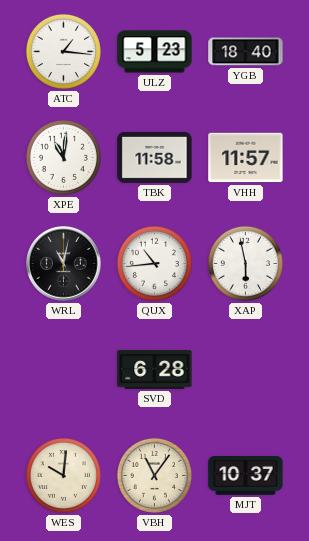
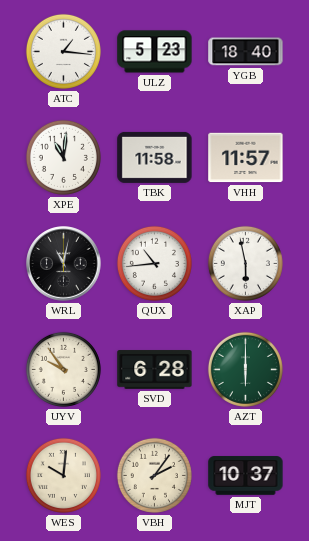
UYV: none -> 9:54 (63, 369)
AZT: none -> 6:00 (245, 369)
VBH: 11:06 -> 2:06 (154, 475)
